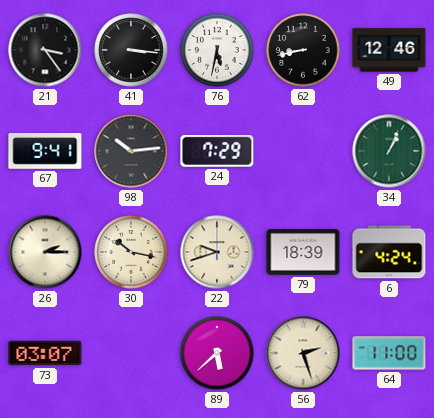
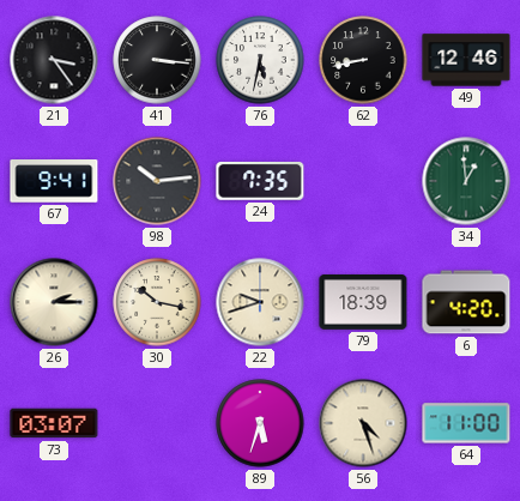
24: 7:29 -> 7:35 (260, 181)
34: 1:04 -> 12:59 (466, 181)
6: 4:24 -> 4:20 (466, 302)
89: 5:38 -> 5:33 (260, 423)
56: 2:27 -> 4:27 (363, 423)
